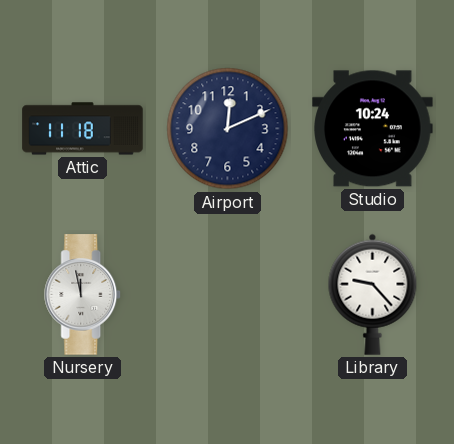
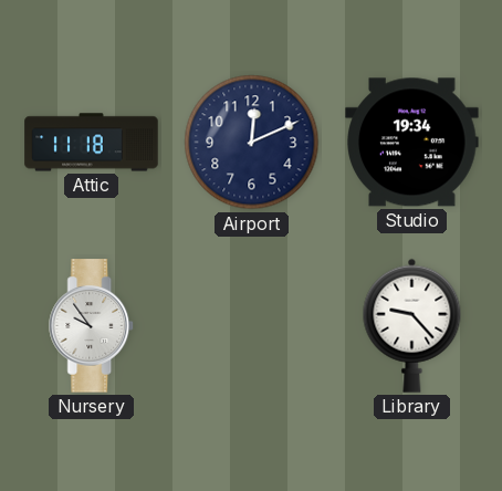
Studio: 10:24 -> 19:34 (412, 143)
Nursery: 11:58 -> 9:54 (92, 326)
